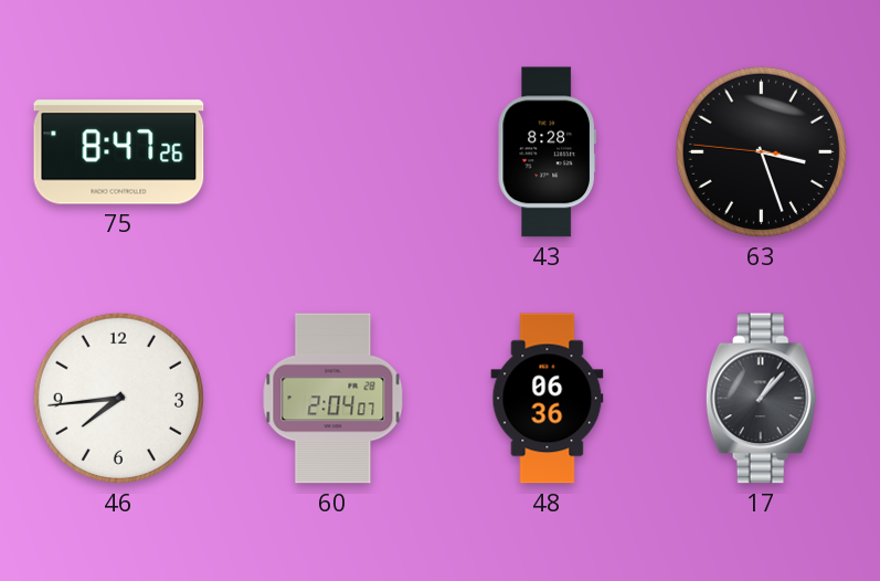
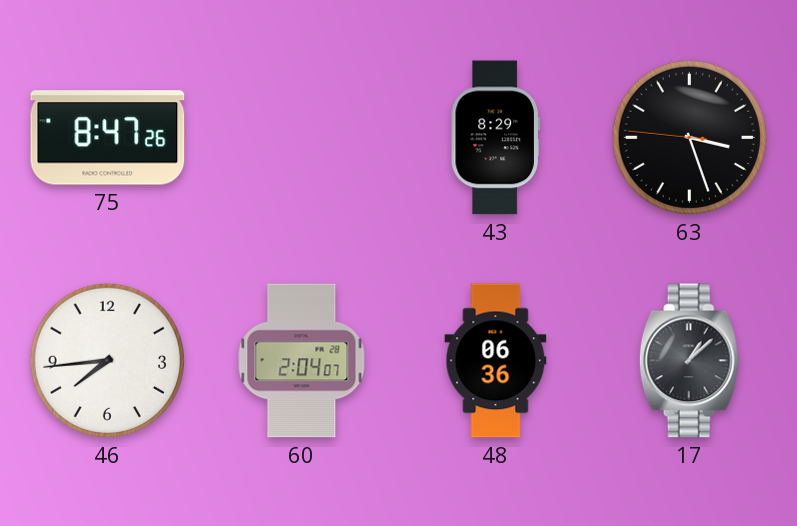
43: 8:28 -> 8:29 (495, 138)
17: 1:07 -> 1:08 (689, 361)
